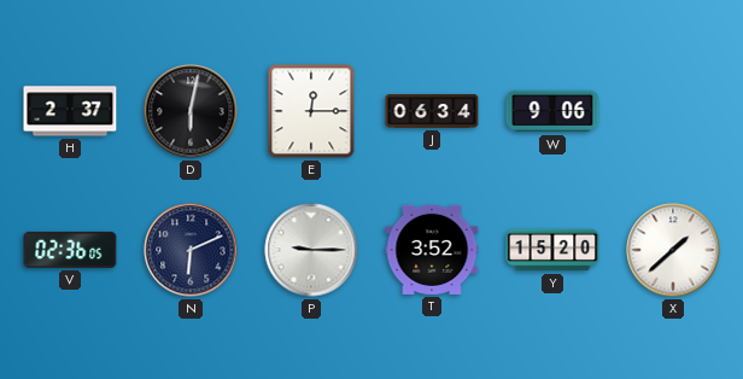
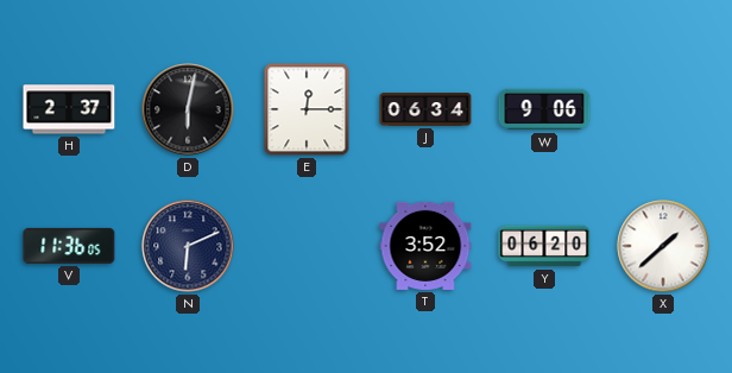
V: 02:36 -> 11:36 (69, 246)
P: 9:15 -> none (311, 250)
Y: 15:20 -> 06:20 (544, 246)
